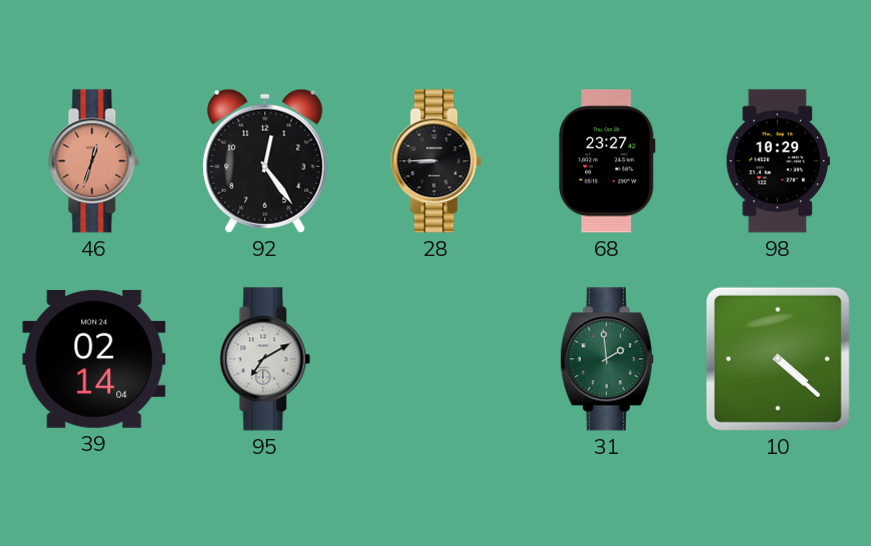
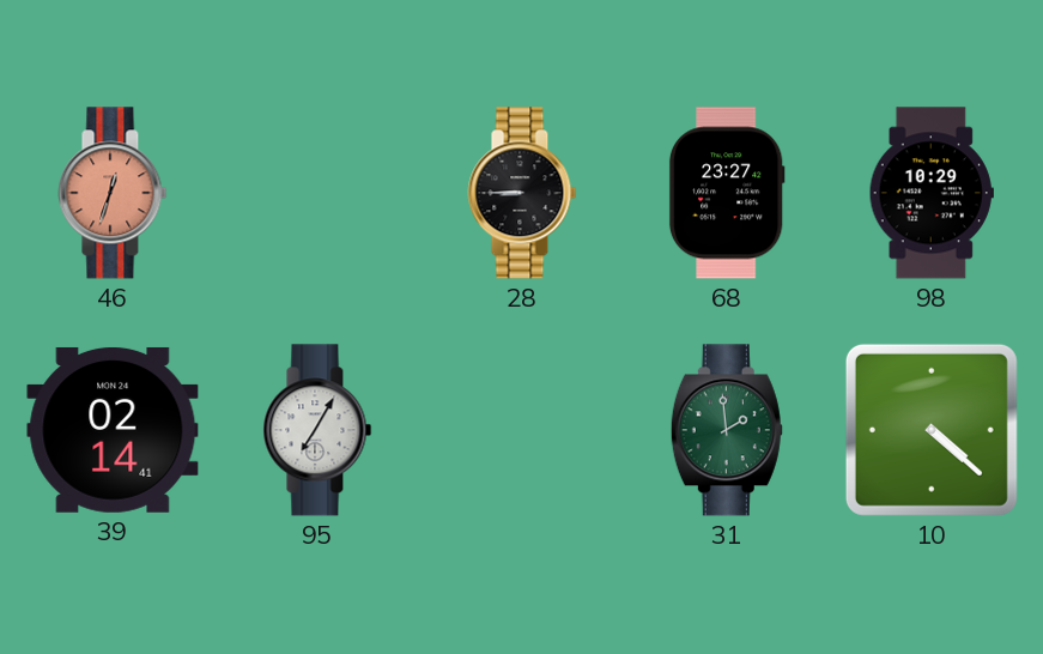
92: 12:24 -> none (265, 161)
39: 02:14:04 -> 02:14:41 (113, 430)
95: 7:10 -> 7:05 (317, 430)
